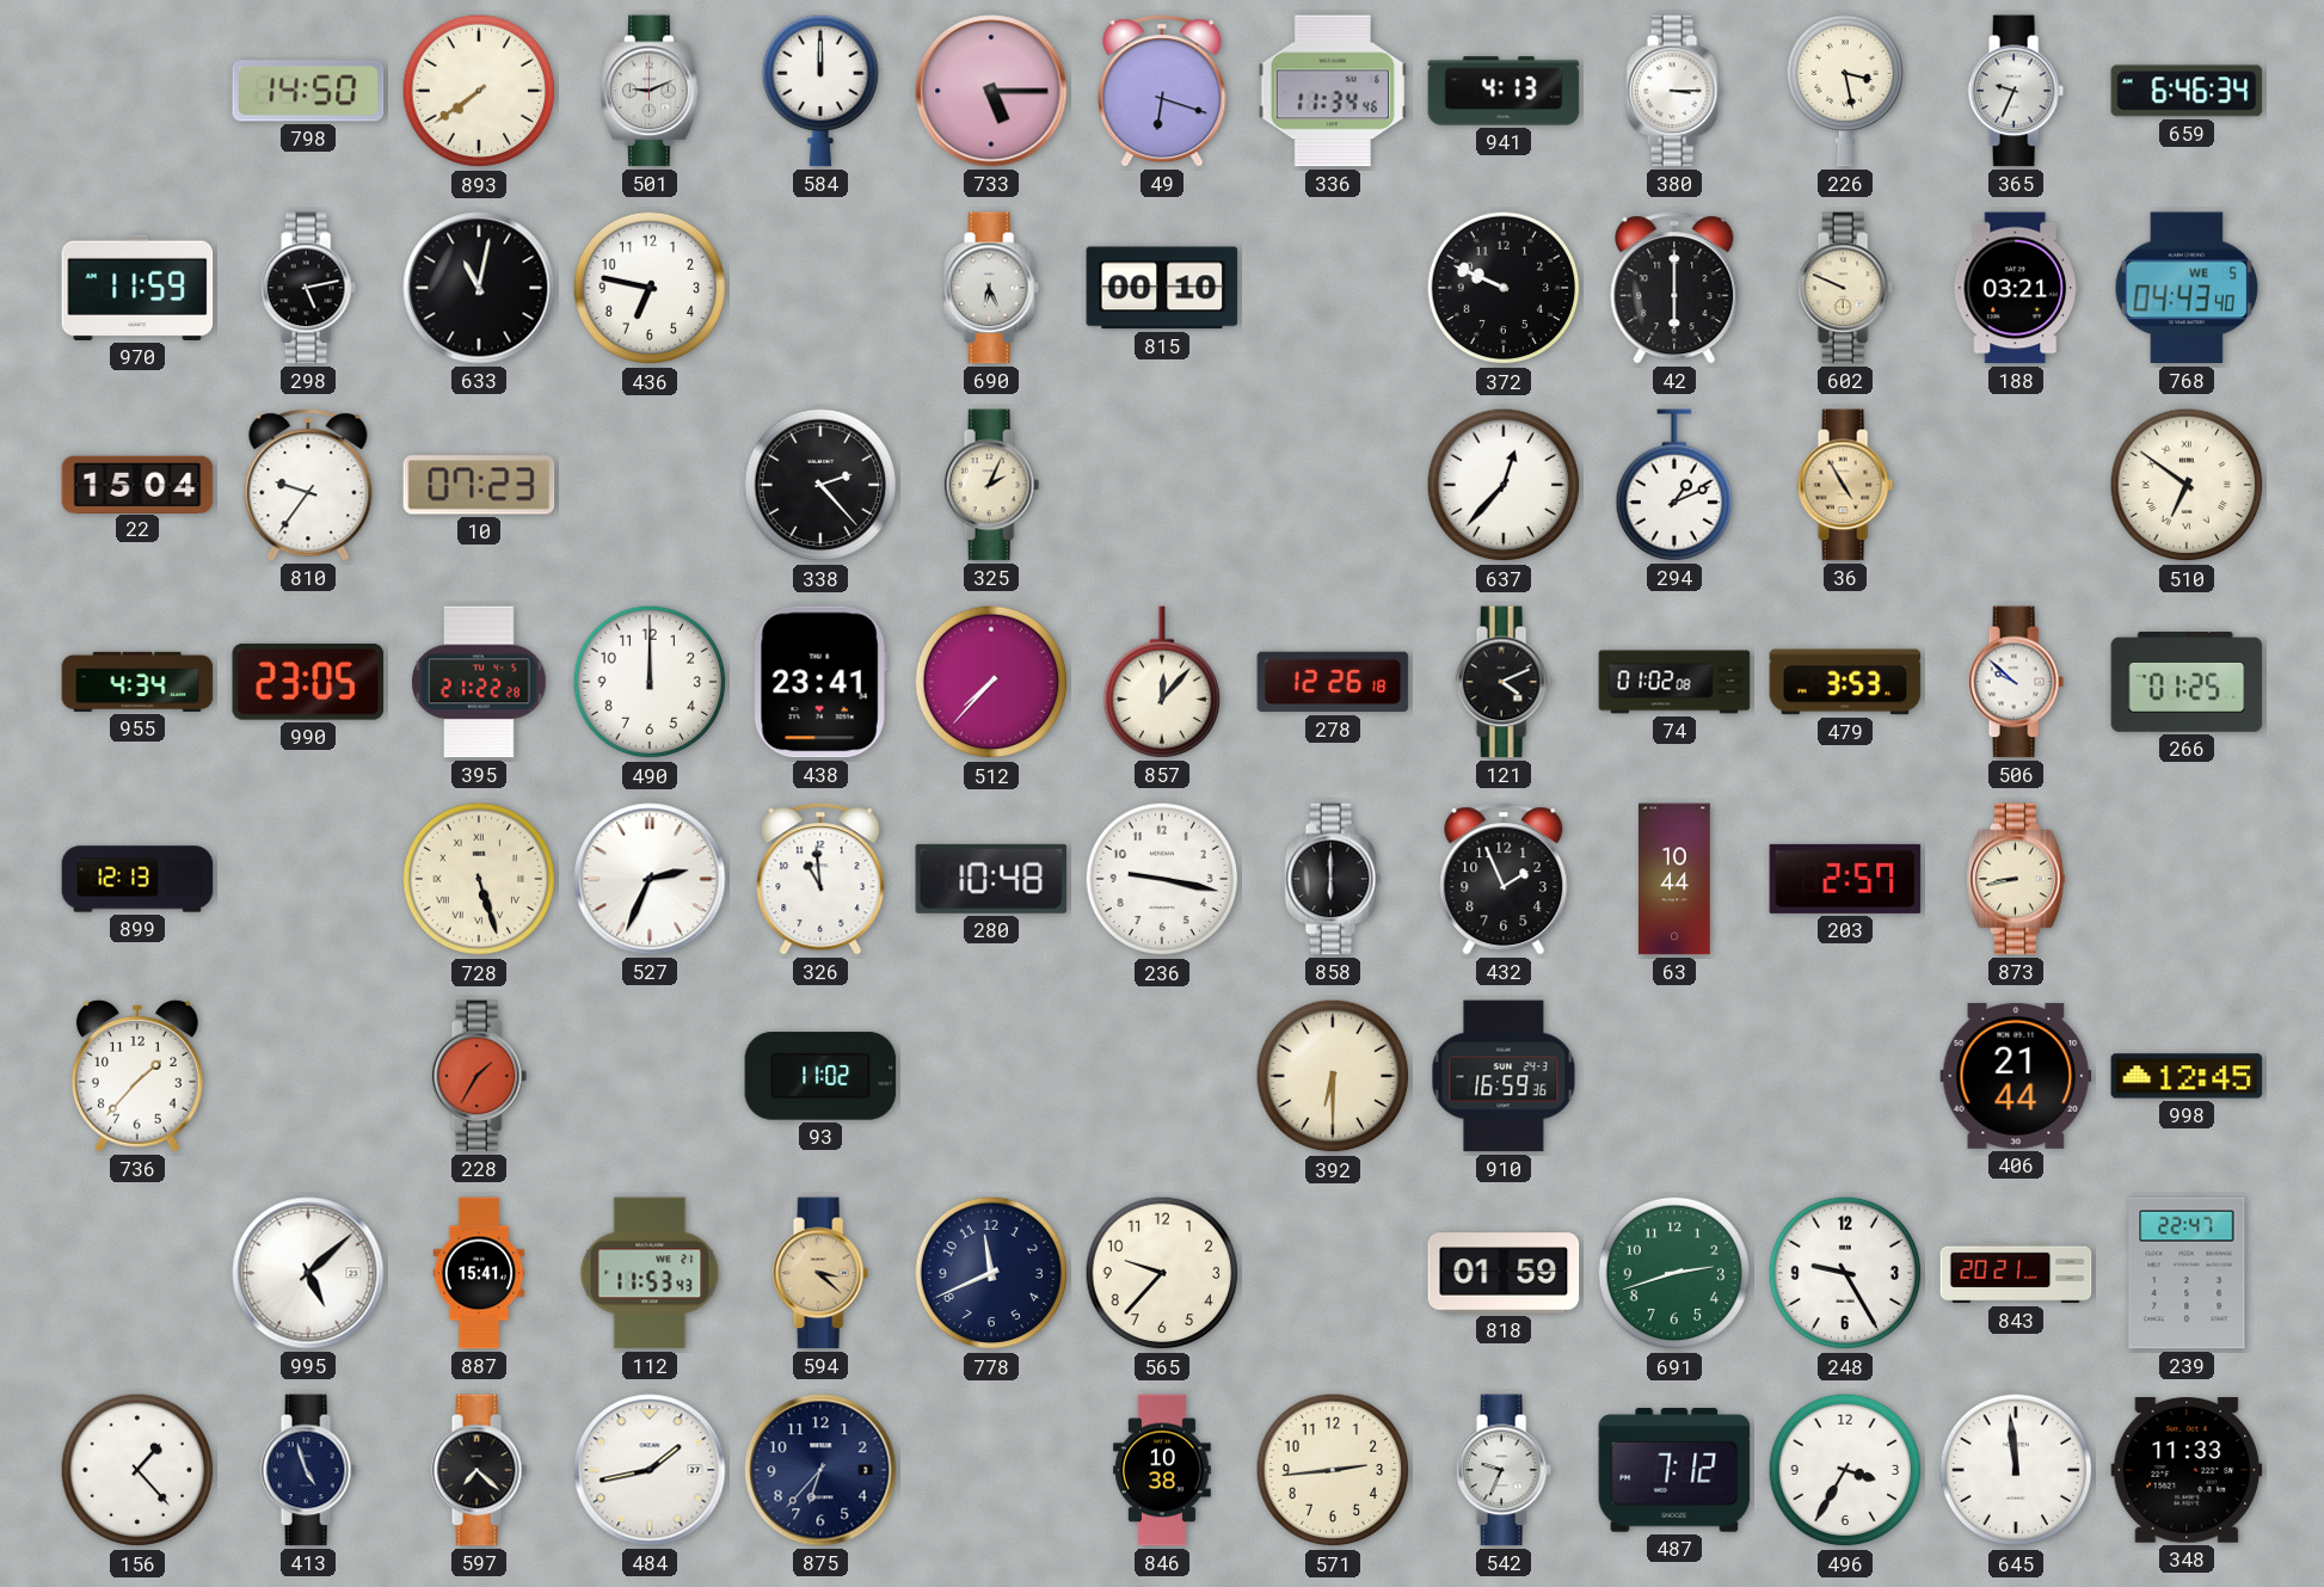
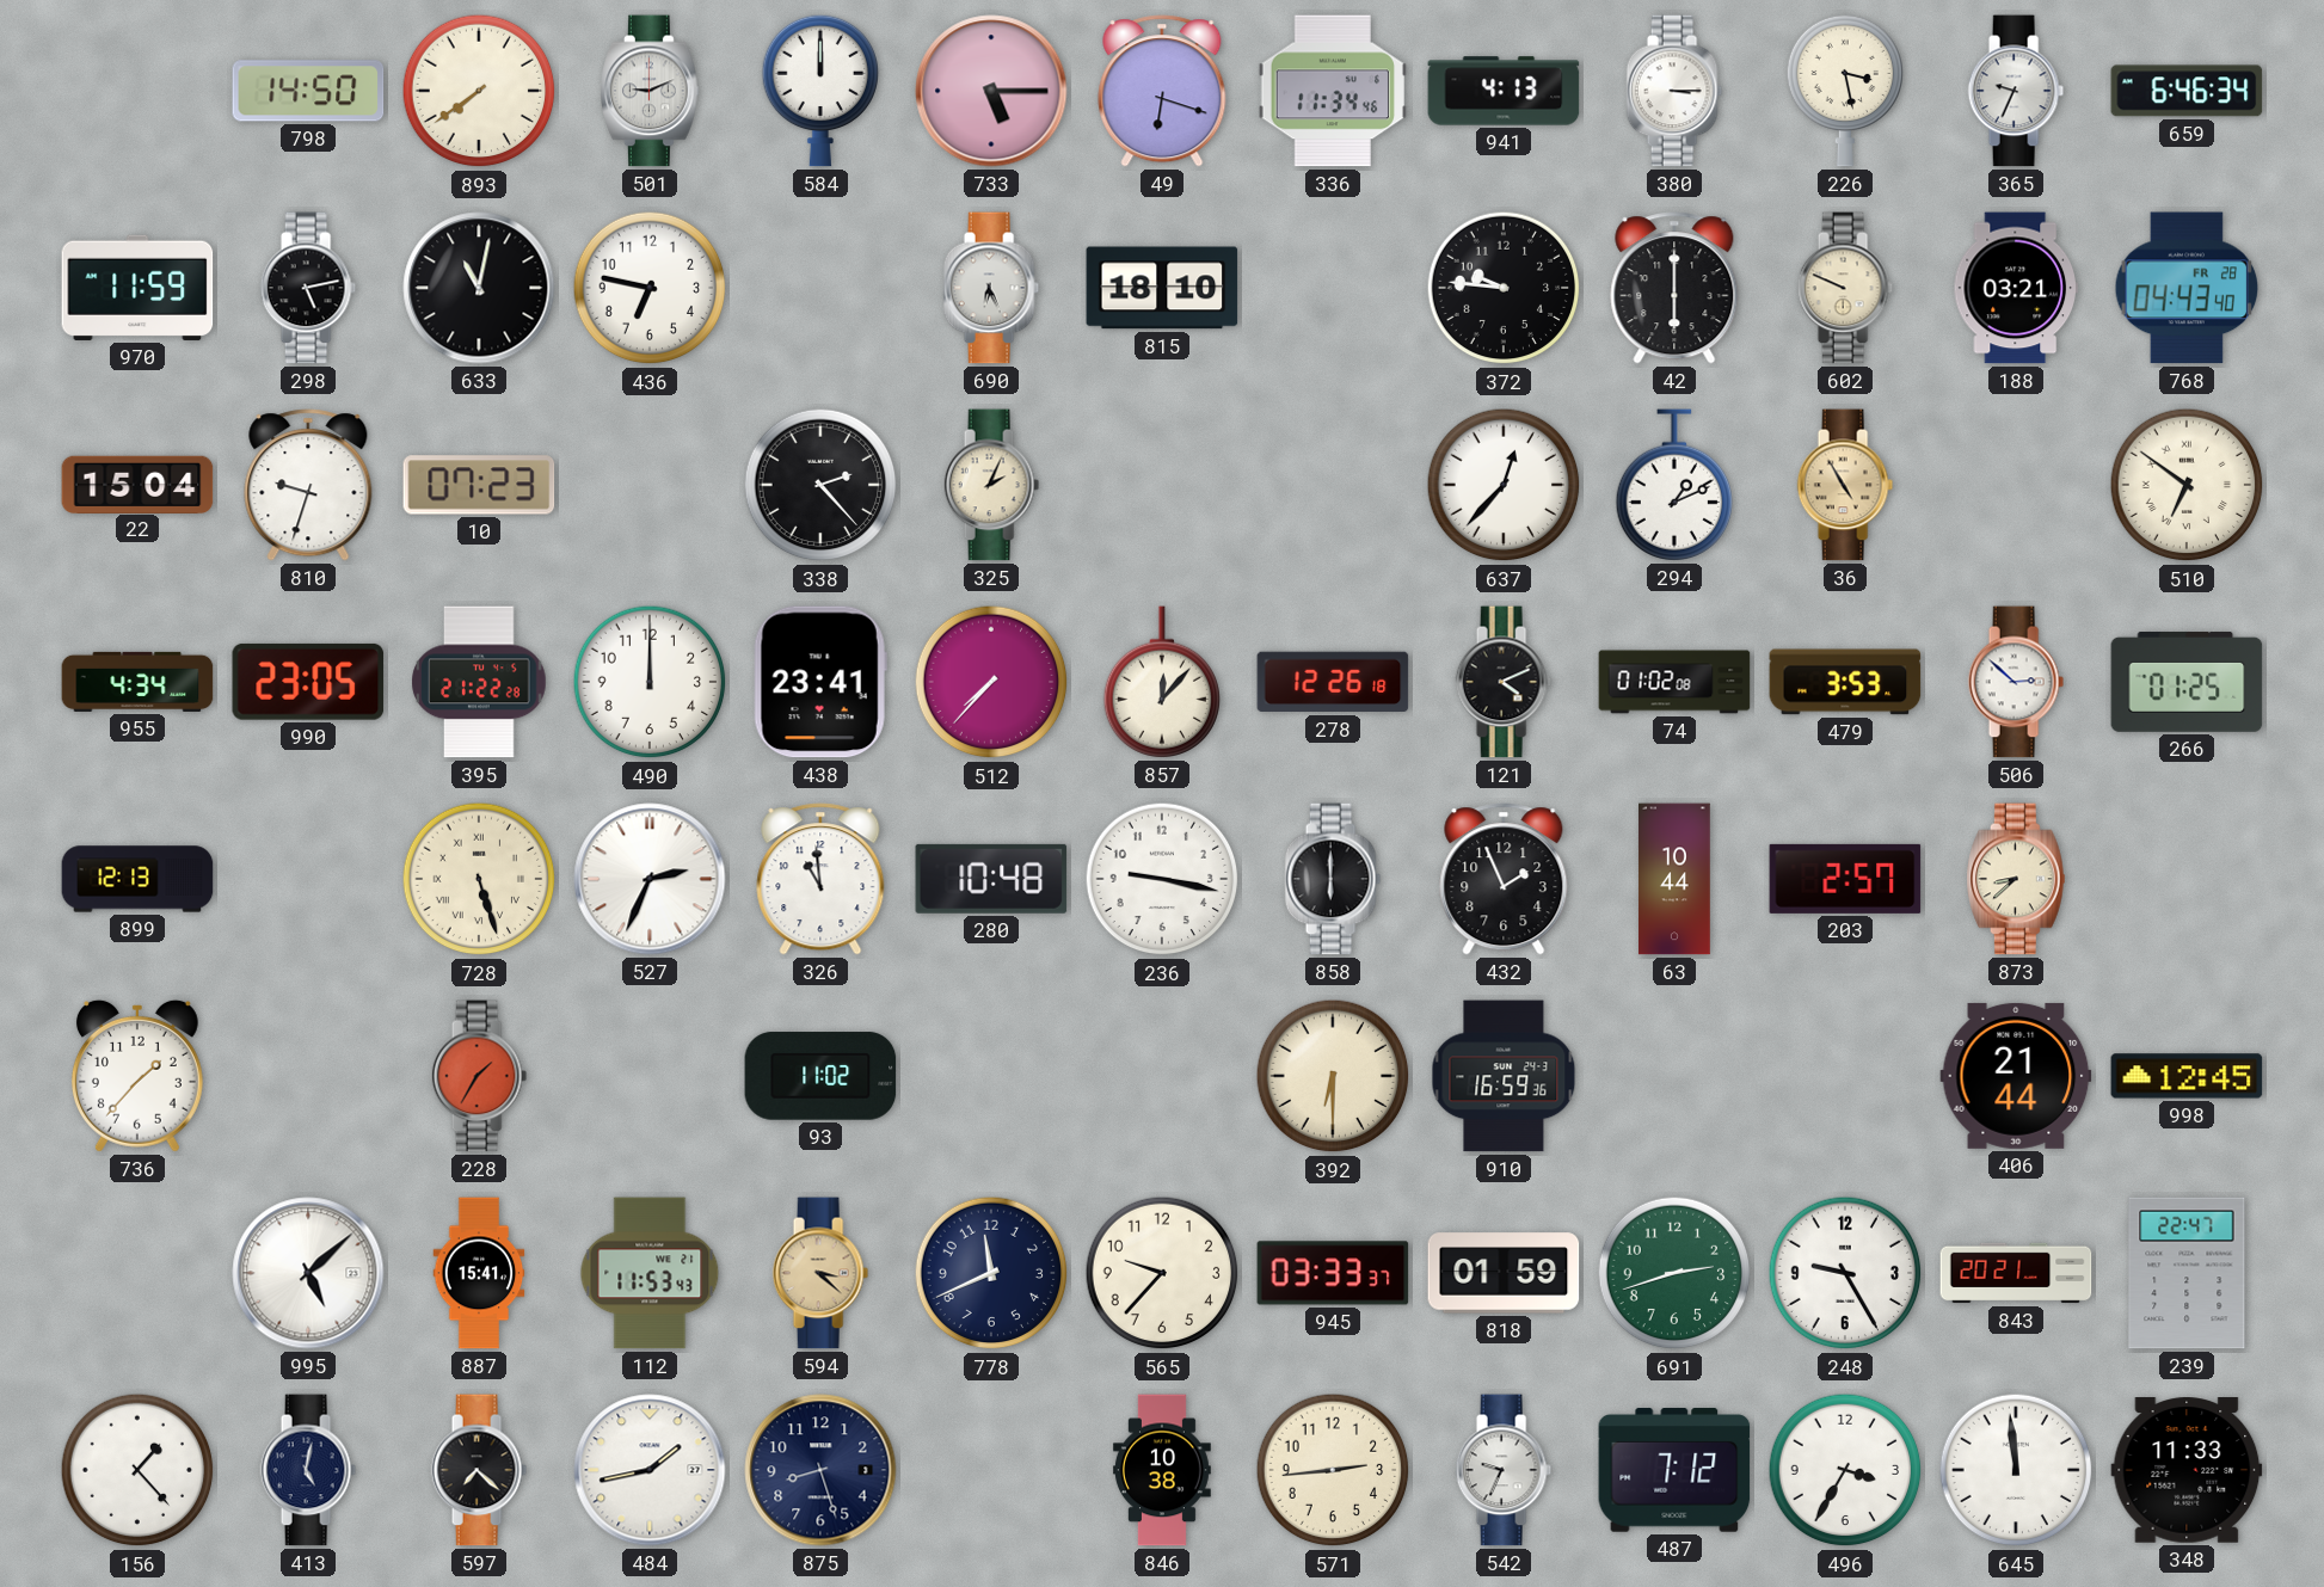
815: 00:10 -> 18:10 (1162, 288)
372: 9:49 -> 9:46 (1504, 288)
768 date: WE 5 -> FR 28 (2185, 288)
810: 9:36 -> 9:33 (308, 485)
506: 9:52 -> 2:52 (2016, 682)
873: 8:43 -> 8:38 (2016, 879)
945: none -> 03:33 (1333, 1273)
413: 4:57 -> 5:02 (308, 1470)
875: 6:37 -> 8:27 (820, 1470)
